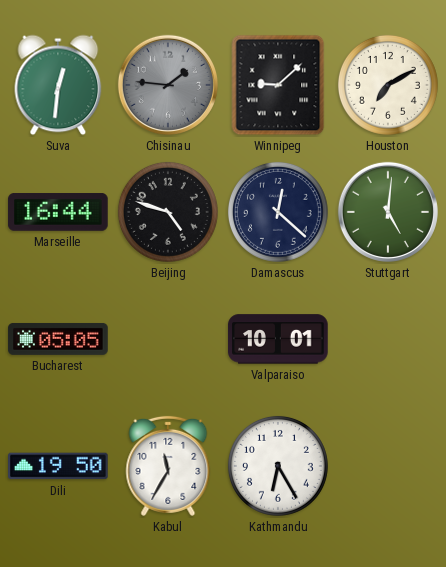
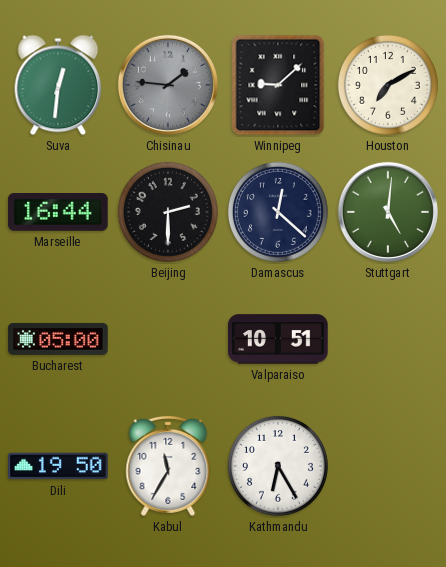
Beijing: 4:48 -> 2:30 (168, 212)
Bucharest: 05:05 -> 05:00 (58, 339)
Valparaiso: 10:01 -> 10:51 (278, 339)
